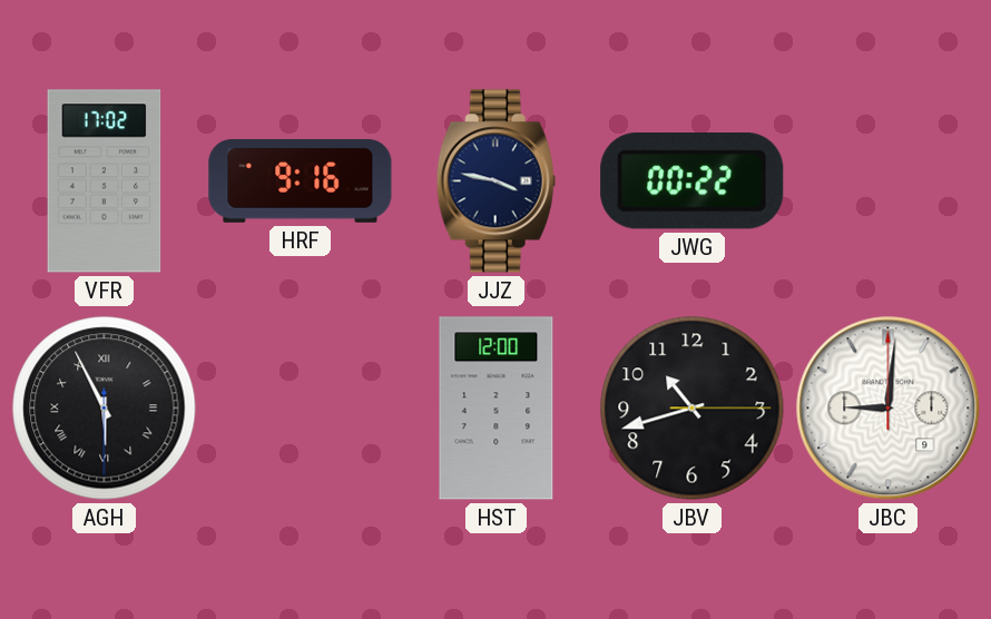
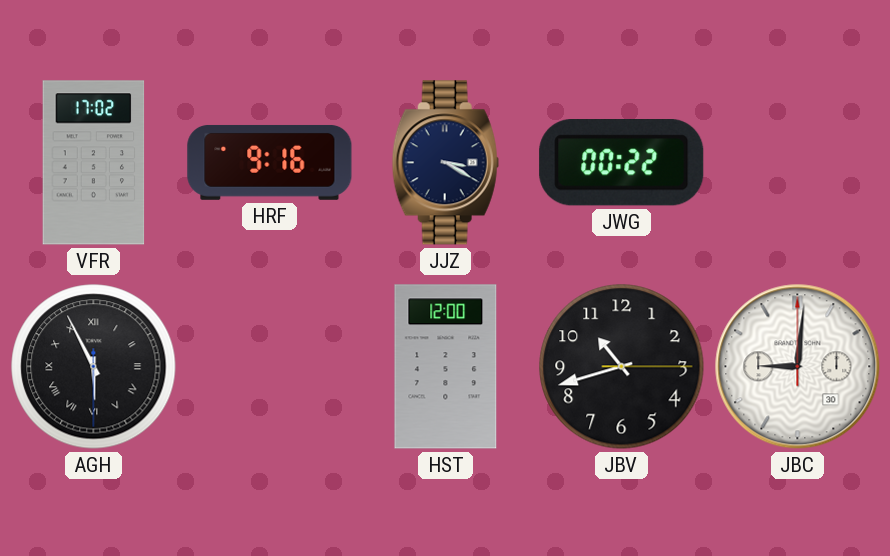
JJZ: 3:47 -> 3:20 (445, 163)
JBC date: 9 -> 30 (798, 367)
